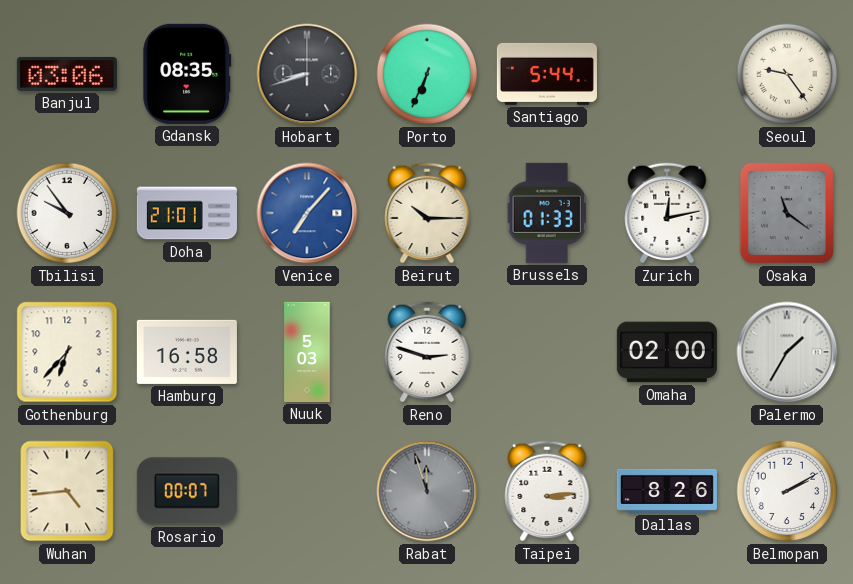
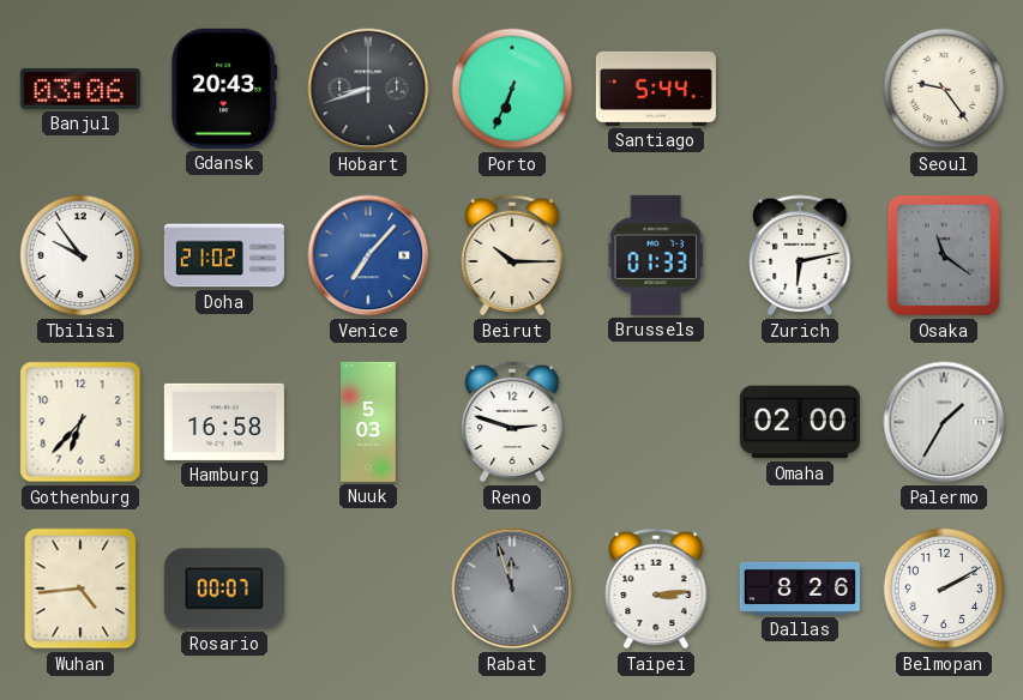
Gdansk: 08:35 -> 20:43 (224, 89)
Doha: 21:01 -> 21:02 (224, 255)
Zurich: 12:13 -> 6:13 (800, 255)
